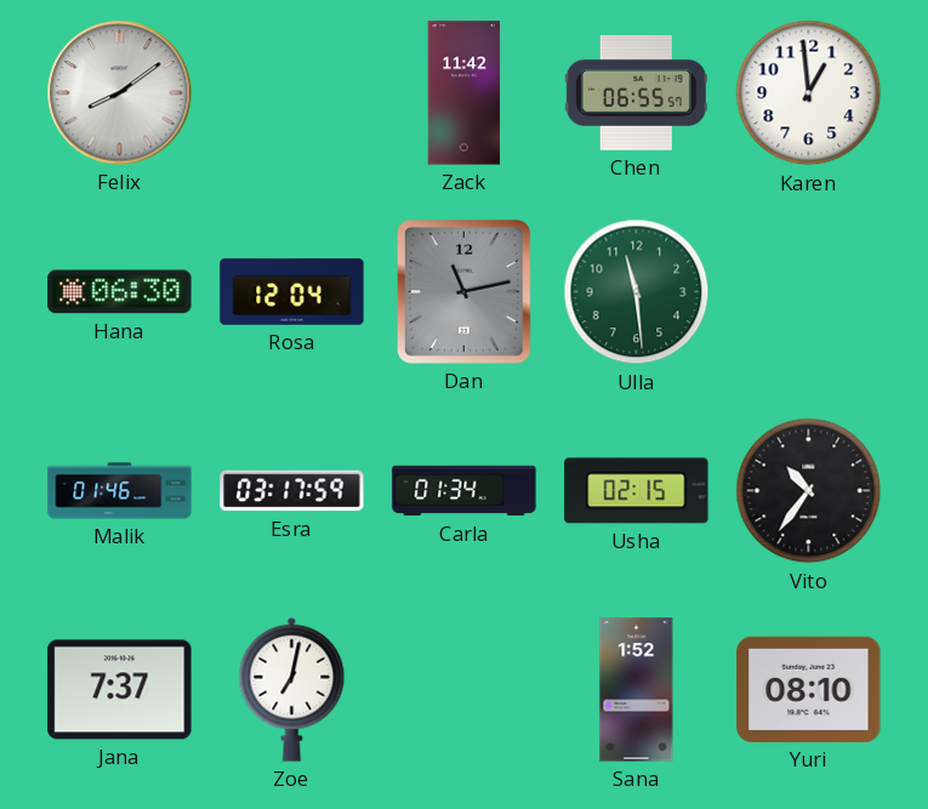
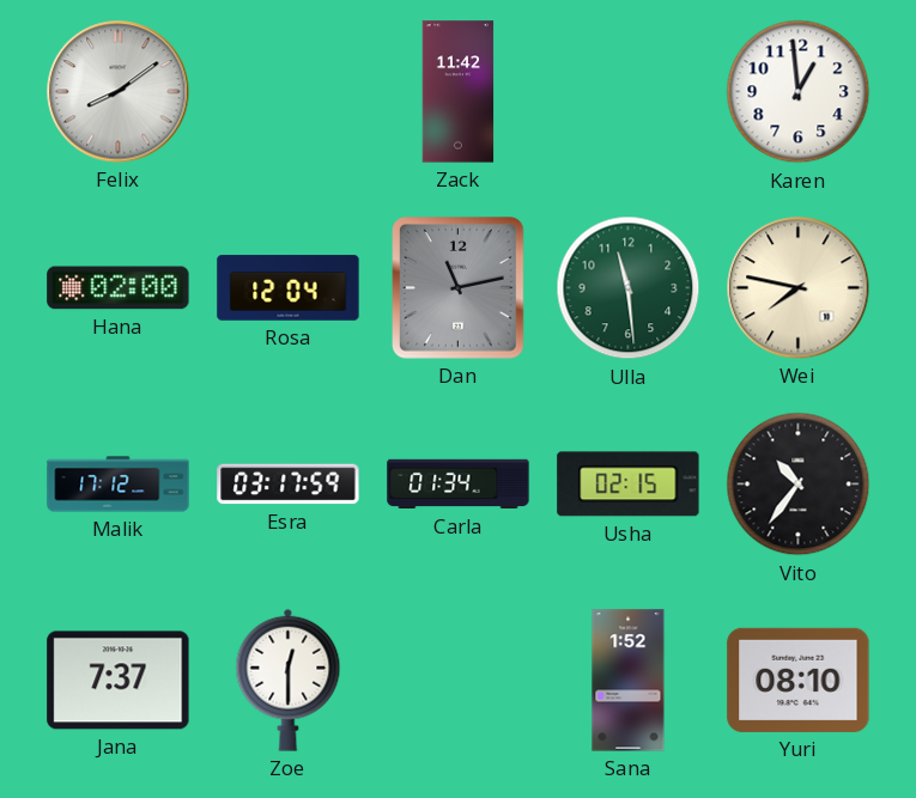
Chen: 06:55 -> none (636, 92)
Hana: 06:30 -> 02:00 (119, 288)
Wei: none -> 7:47 (799, 288)
Malik: 01:46 -> 17:12 (119, 485)
Zoe: 7:02 -> 12:30 (289, 680)
